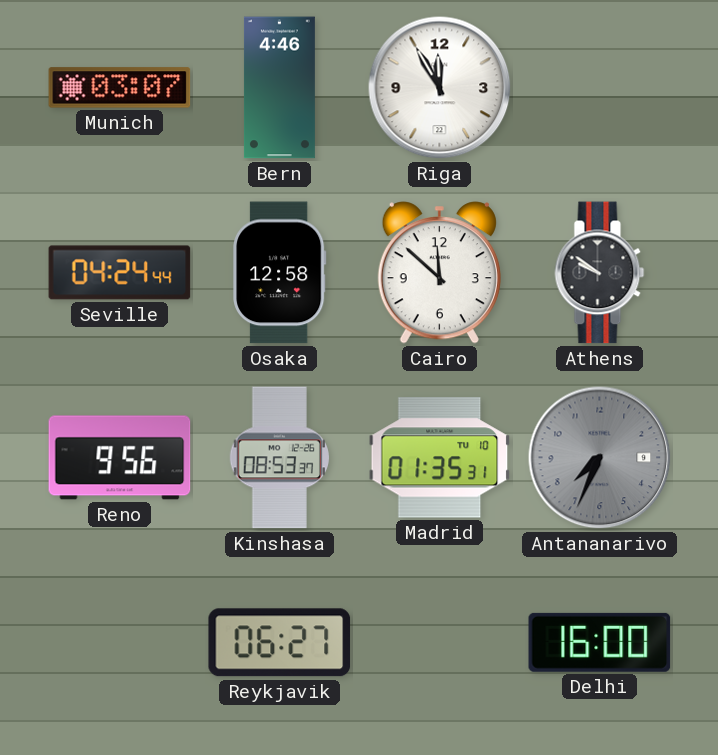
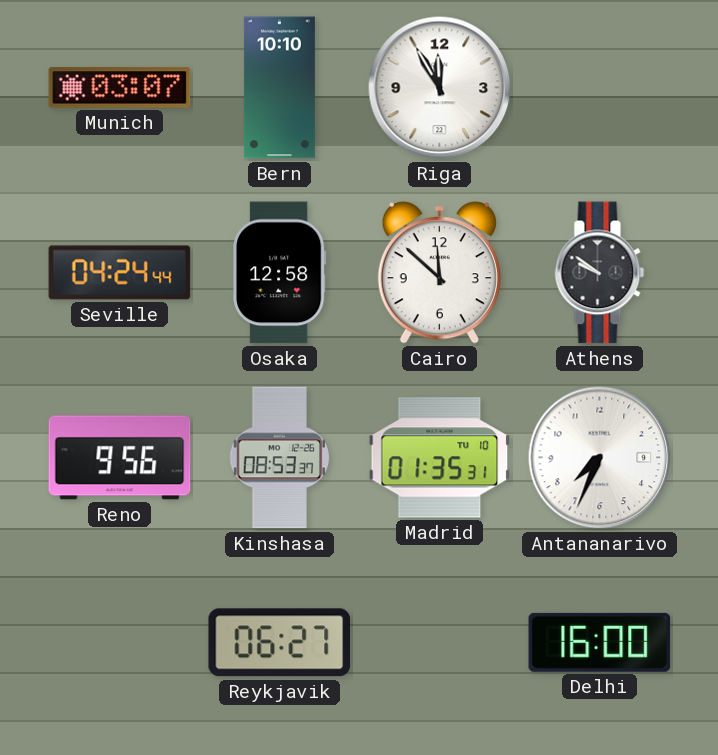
Bern: 4:46 -> 10:10 (279, 88)
Antananarivo dial: grey -> white (600, 458)
